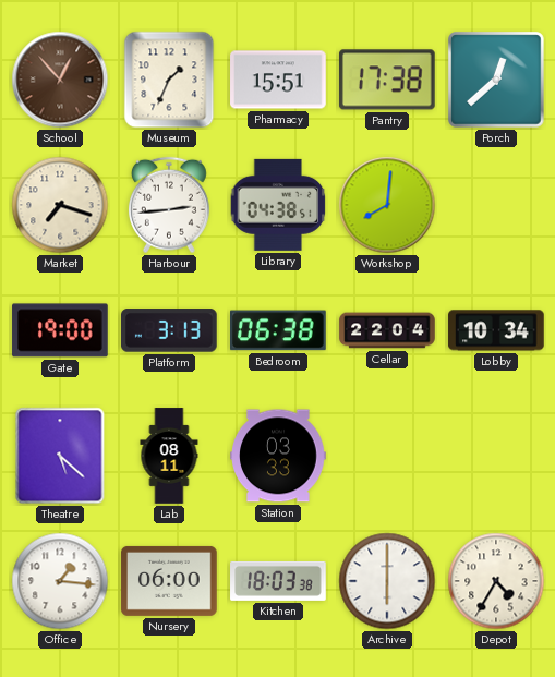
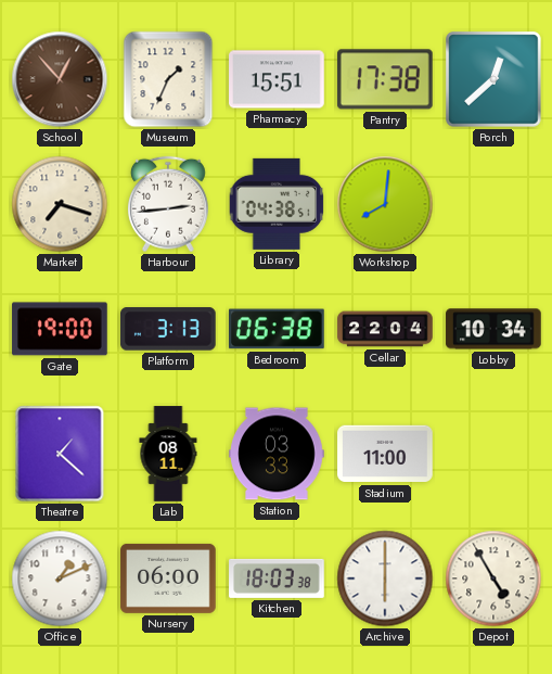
Theatre: 5:22 -> 1:22 (60, 454)
Stadium: none -> 11:00 (385, 454)
Office: 1:16 -> 1:11 (60, 578)
Depot: 4:35 -> 4:55 (493, 578)
